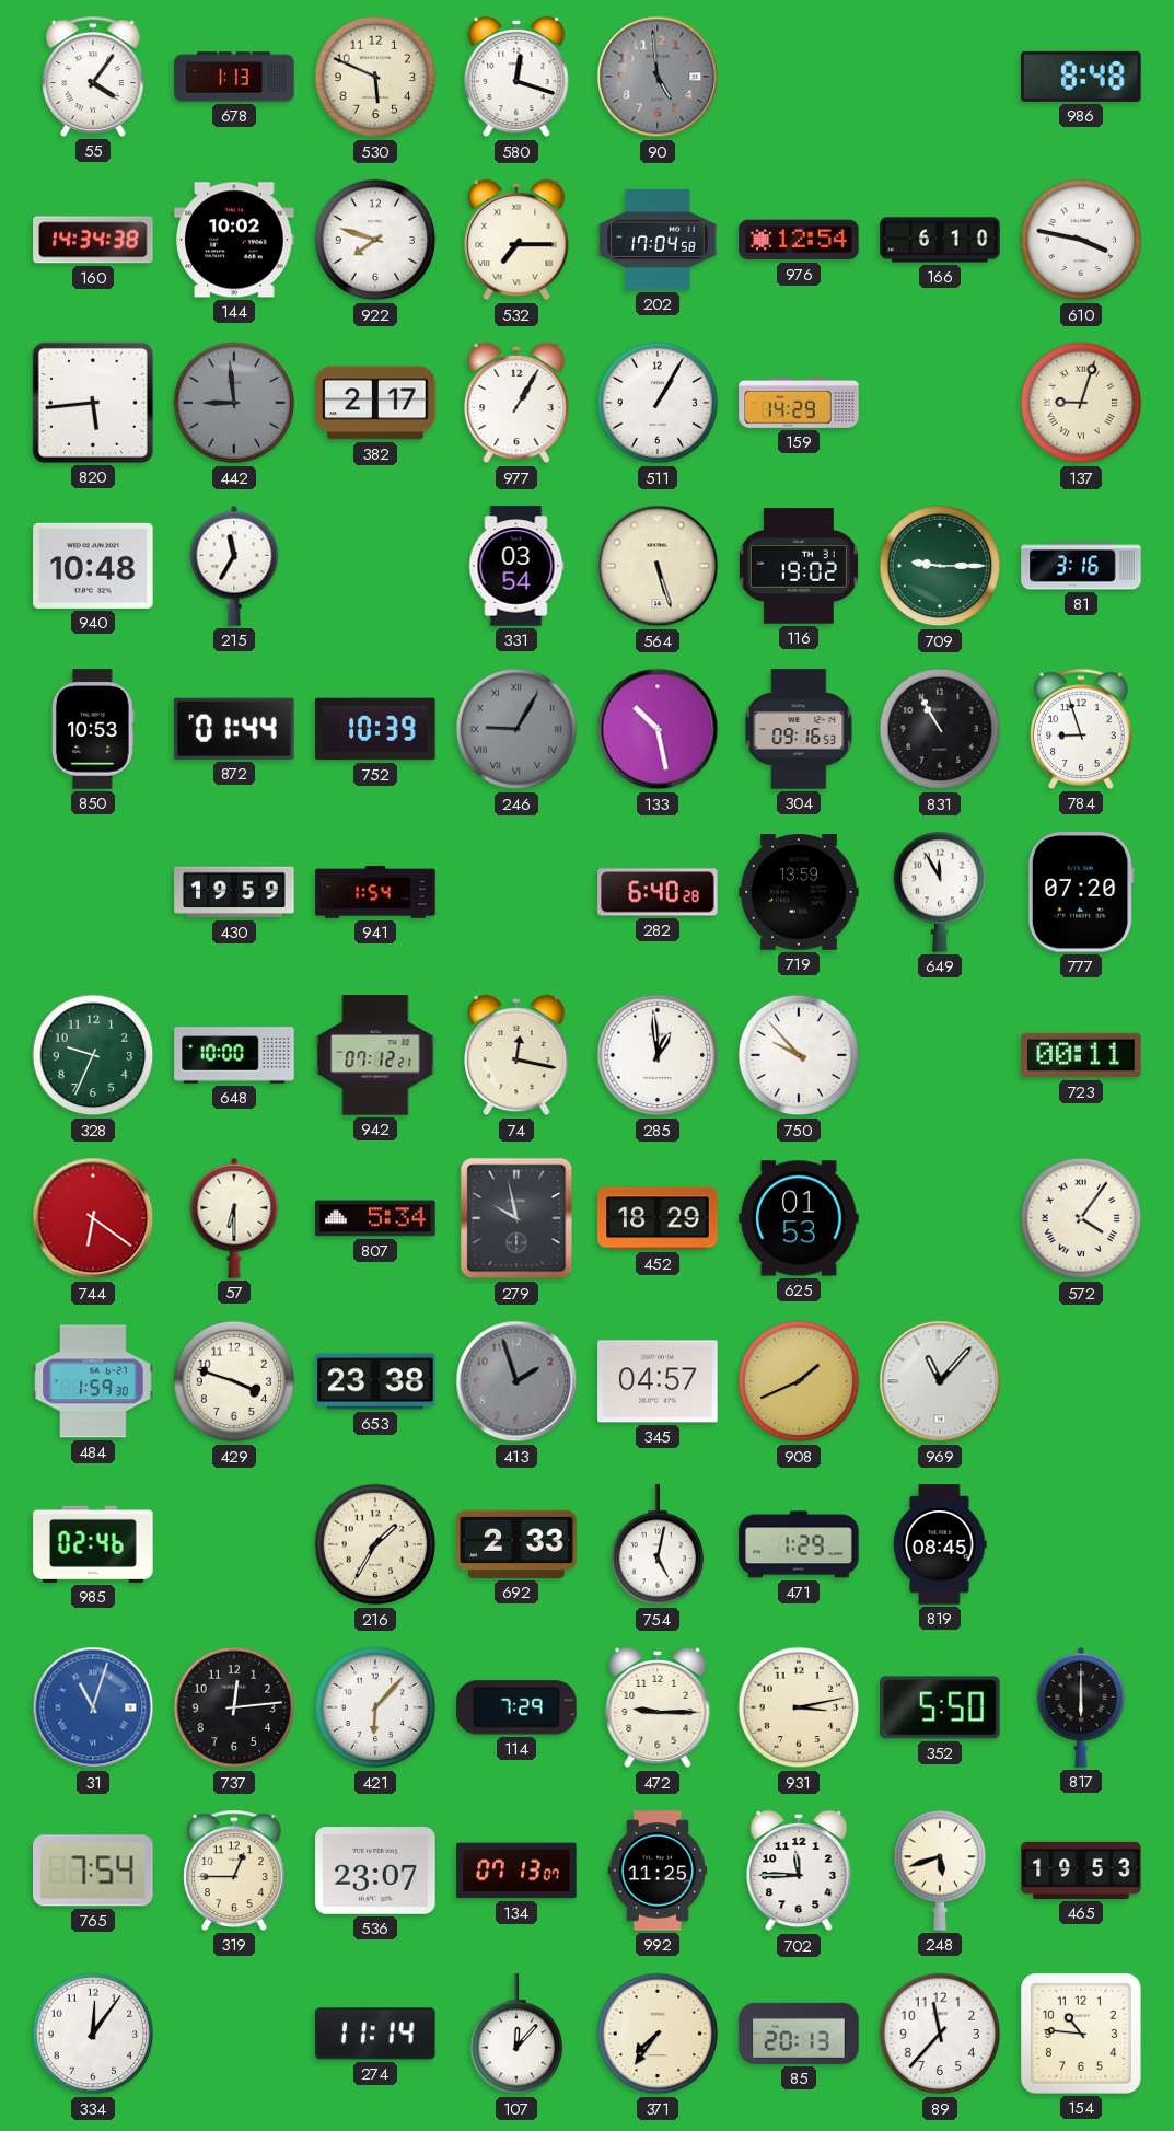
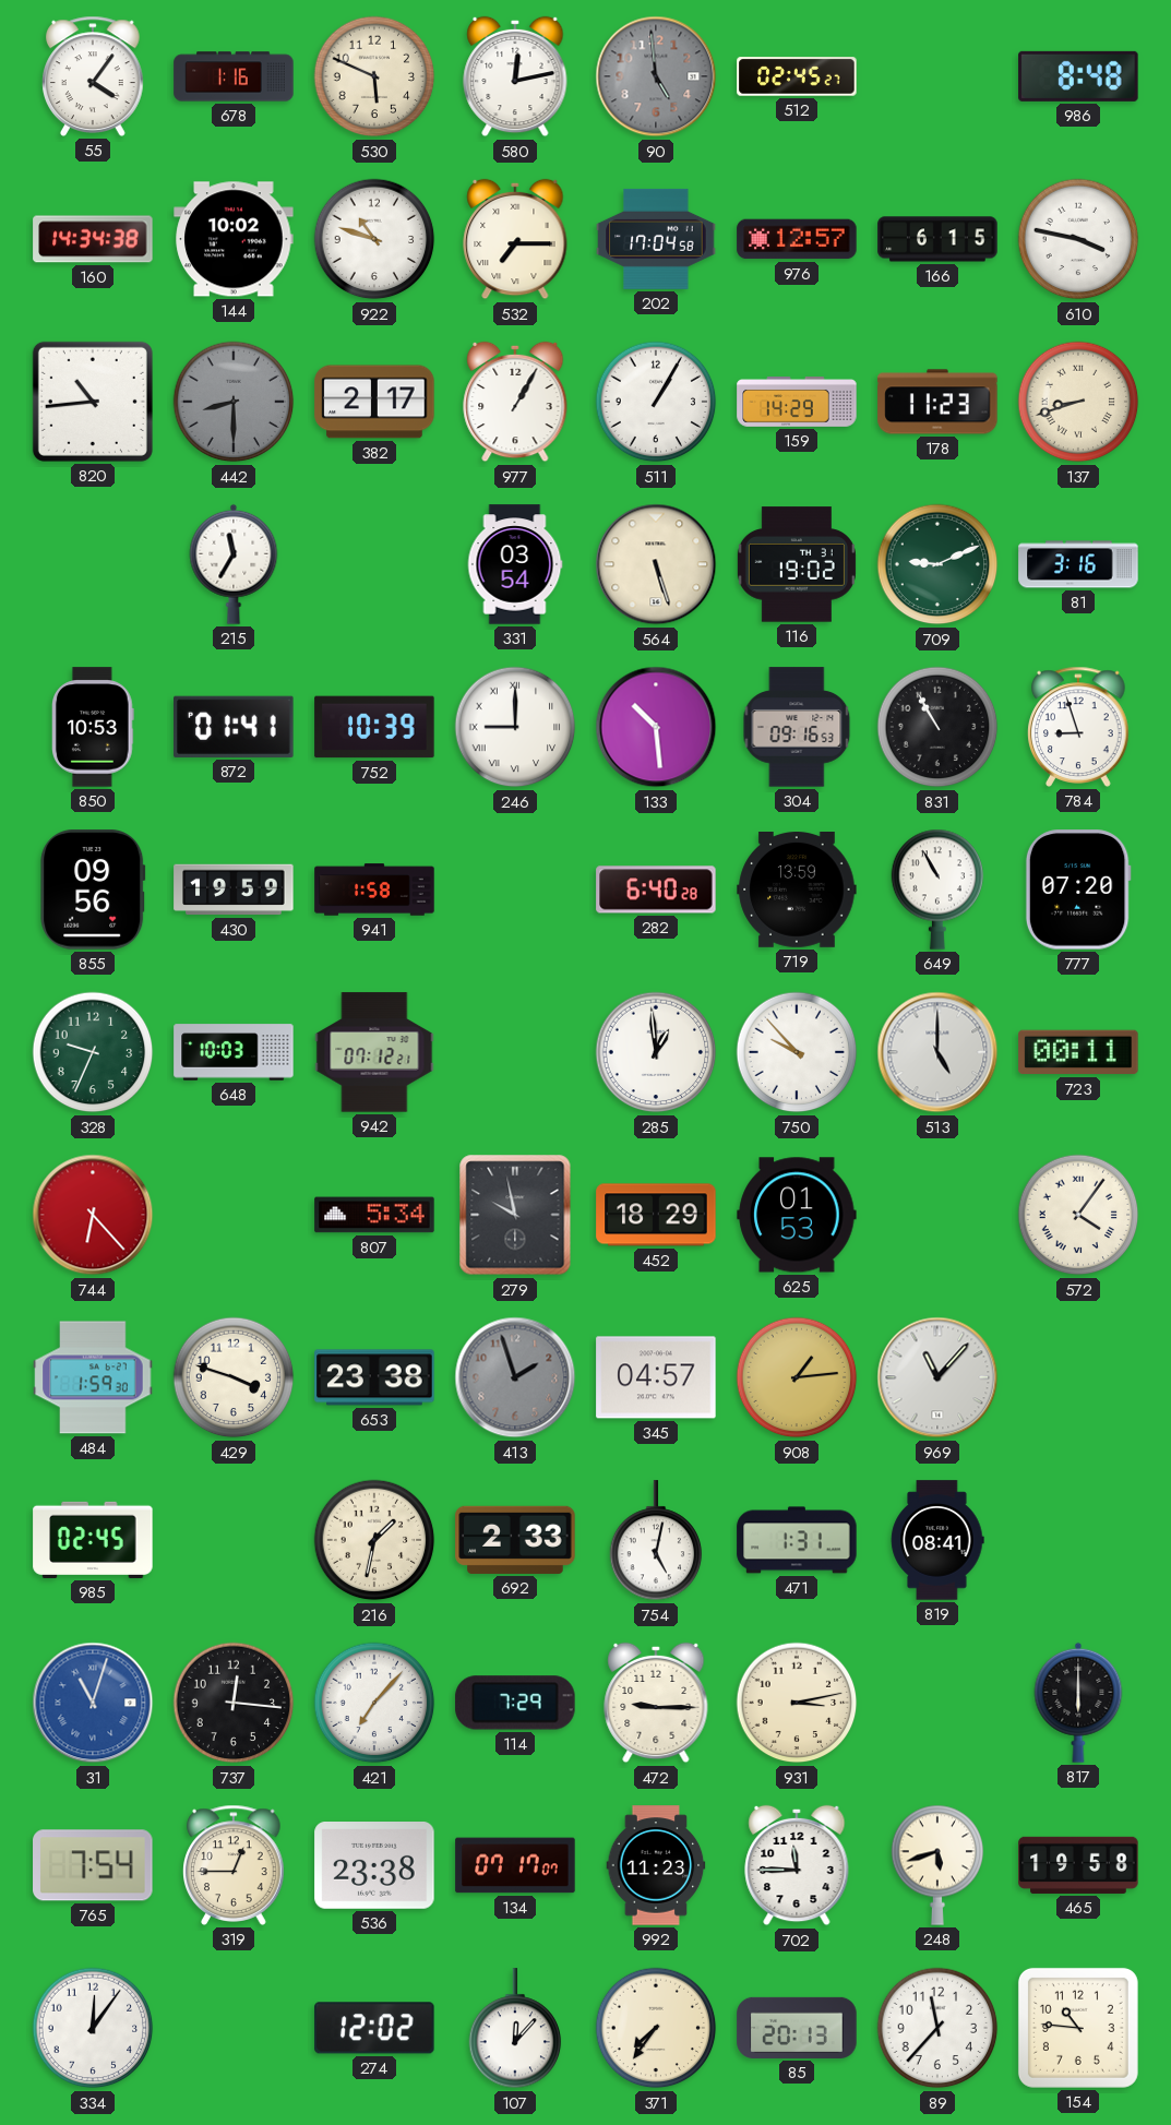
678: 1:13 -> 1:16 (234, 76)
580: 12:18 -> 12:13 (515, 76)
512: none -> 02:45 (797, 76)
922: 7:48 -> 10:48 (374, 239)
976: 12:54 -> 12:57 (797, 239)
166: 6:10 -> 6:15 (937, 239)
820: 5:44 -> 10:44 (93, 402)
442: 8:59 -> 8:30 (234, 402)
178: none -> 11:23 (937, 402)
137: 9:03 -> 8:42 (1078, 402)
940: 10:48 -> none (93, 566)
709: 9:15 -> 9:11 (937, 564)
872: 01:44 -> 01:41 (234, 727)
246: 9:05 -> 9:00 (515, 727)
246 dial: grey -> white (515, 727)
133: 10:28 -> 10:29 (656, 727)
855: none -> 09:56 (93, 890)
941: 1:54 -> 1:58 (374, 890)
649: 11:55 -> 10:55 (937, 890)
648: 10:00 -> 10:03 (234, 1052)
74: 12:17 -> none (516, 1055)
513: none -> 5:00 (937, 1052)
744: 6:21 -> 6:23 (93, 1215)
57: 6:30 -> none (234, 1218)
908: 1:41 -> 1:14 (797, 1377)
985: 02:46 -> 02:45 (93, 1540)
216: 1:35 -> 1:32 (374, 1540)
471: 1:29 -> 1:31 (797, 1540)
819: 08:45 -> 08:41 (937, 1540)
737: 12:14 -> 12:16 (234, 1703)
421: 6:07 -> 7:07 (374, 1703)
352: 5:50 -> none (940, 1707)
536: 23:07 -> 23:38 (374, 1866)
134: 07:13 -> 07:17 (515, 1865)
992: 11:25 -> 11:23 (656, 1865)
465: 19:53 -> 19:58 (1078, 1865)
274: 11:14 -> 12:02 (374, 2028)
